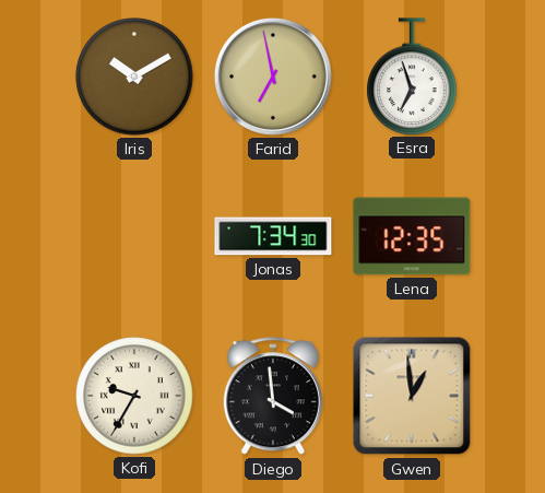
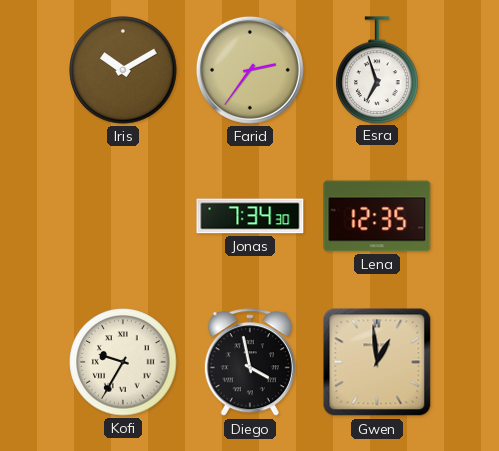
Farid: 6:58 -> 2:36 (250, 70)
Diego: 3:59 -> 3:58 (250, 363)
